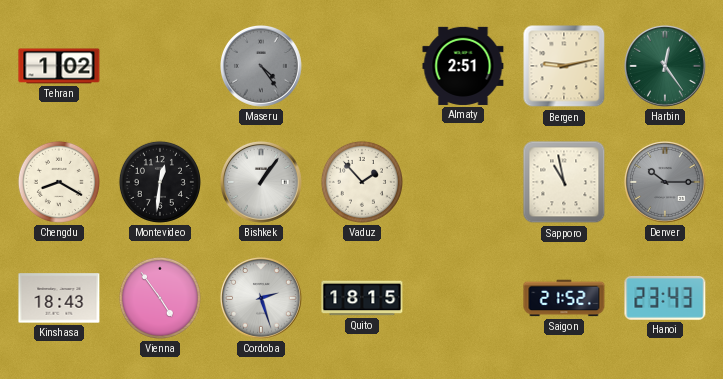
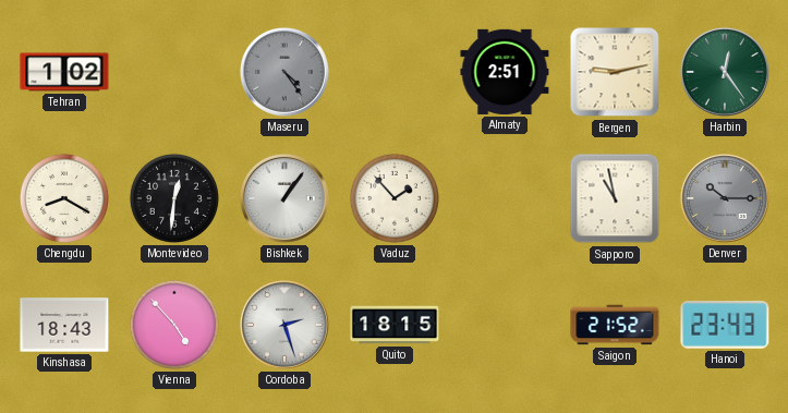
Vienna: 4:54 -> 4:53 (174, 325)
